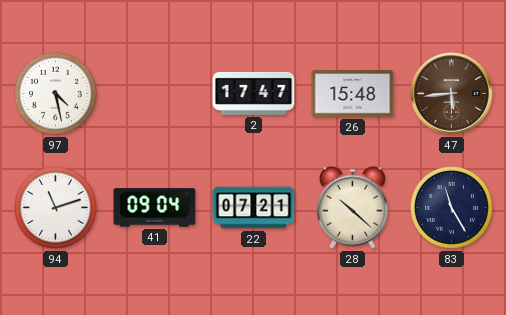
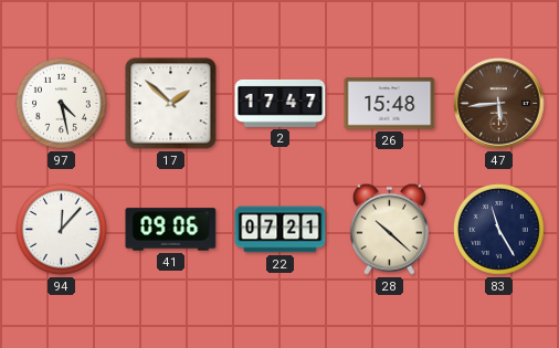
17: none -> 1:52 (171, 104)
94: 11:12 -> 12:07 (61, 229)
41: 09:04 -> 09:06 (171, 230)
